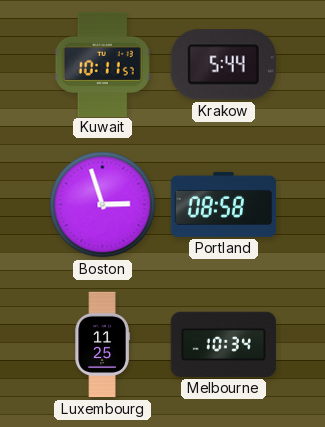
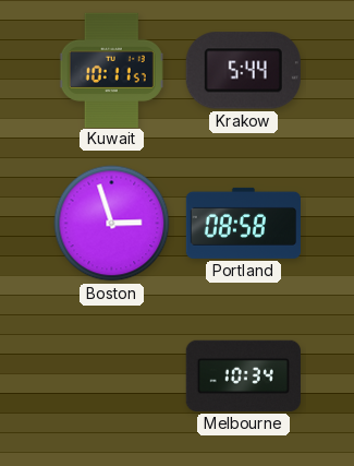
Luxembourg: 11:25 -> none (102, 345)
